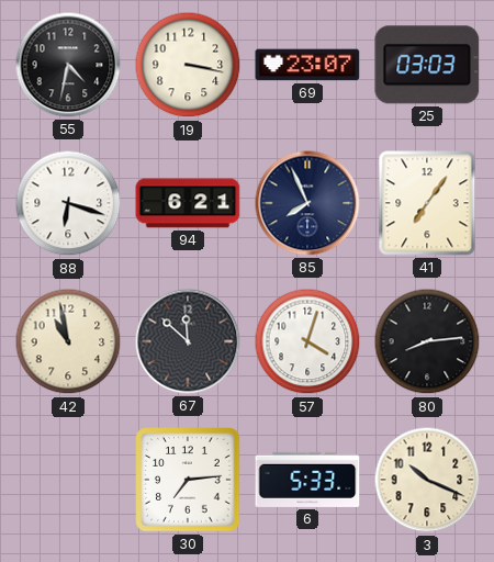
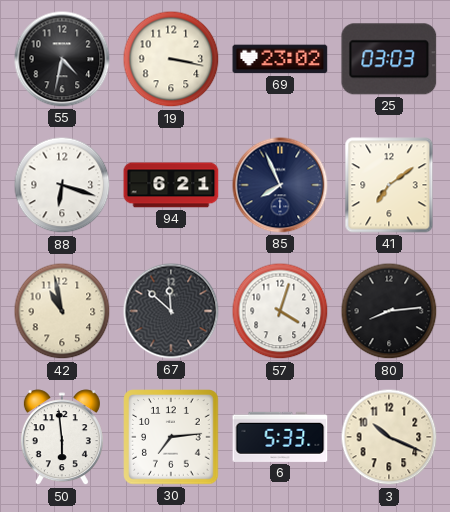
69: 23:07 -> 23:02 (280, 59)
41: 7:06 -> 7:09 (389, 185)
50: none -> 5:59 (62, 438)
